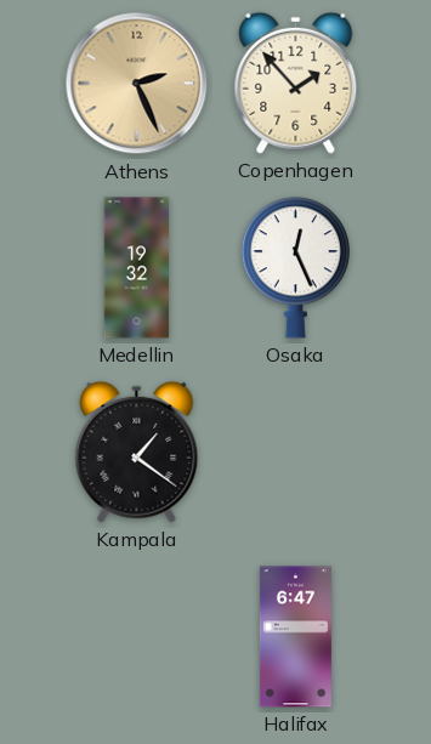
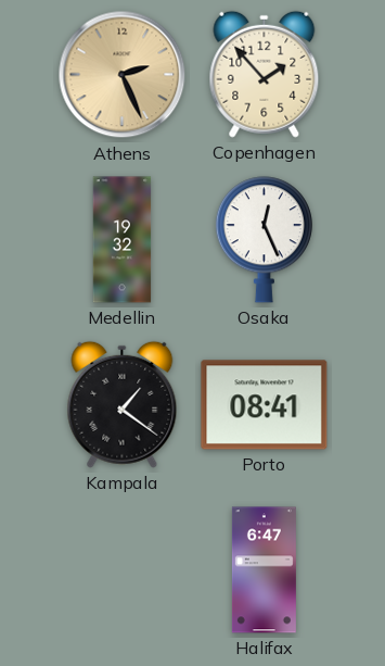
Porto: none -> 08:41 (265, 405)
